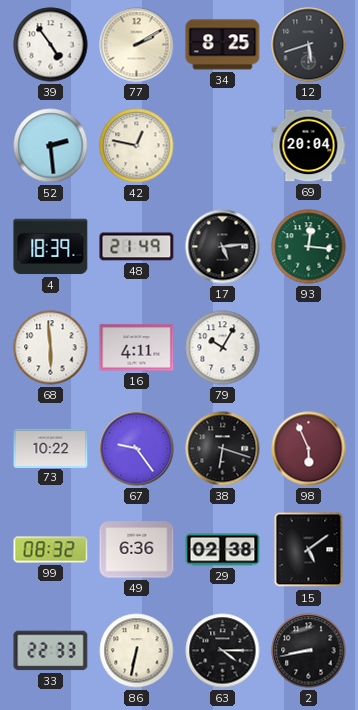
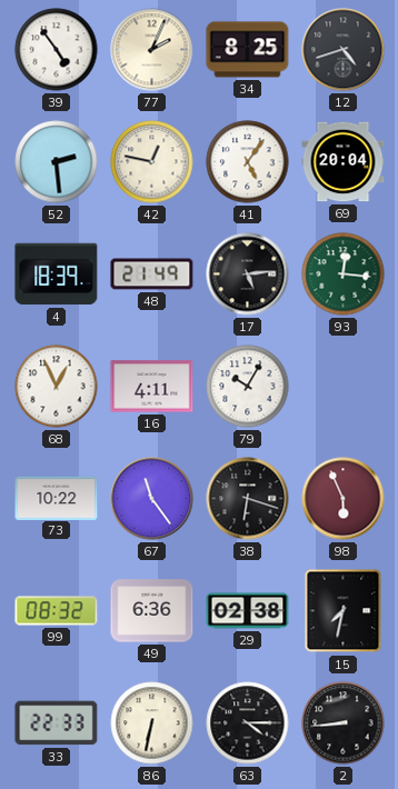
77: 2:10 -> 2:04 (152, 50)
12: 5:42 -> 4:42 (344, 50)
41: none -> 5:06 (248, 162)
68: 5:59 -> 12:56 (57, 387)
67: 9:24 -> 11:24 (152, 499)
15: 5:09 -> 7:32 (344, 611)
2: 8:43 -> 8:44 (344, 723)
